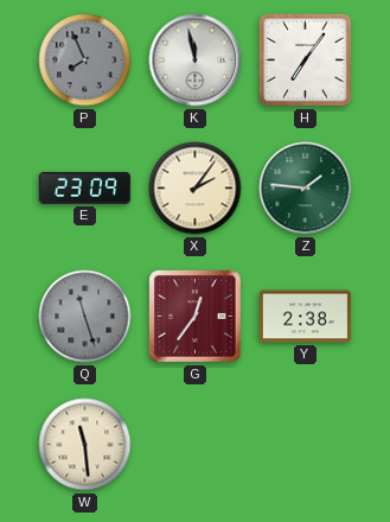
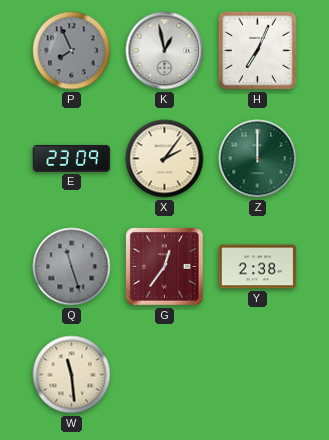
K: 11:58 -> 12:58 (165, 51)
H: 7:06 -> 7:04 (257, 50)
Z: 1:46 -> 12:00 (258, 159)
